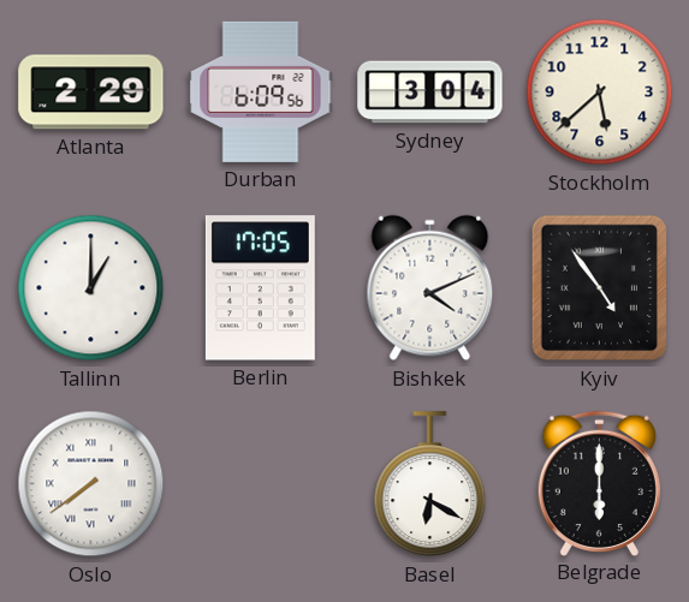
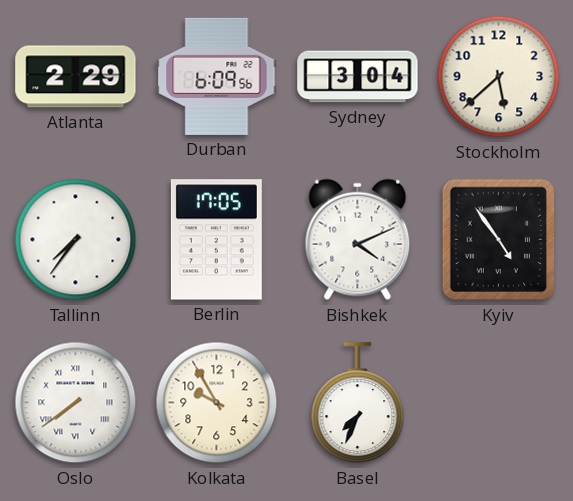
Tallinn: 1:00 -> 7:36 (76, 240)
Kolkata: none -> 9:55 (217, 403)
Basel: 6:20 -> 7:34 (358, 403)
Belgrade: 6:00 -> none (599, 483)
